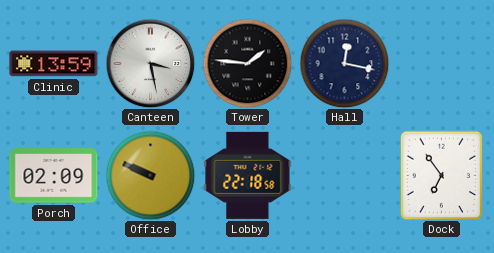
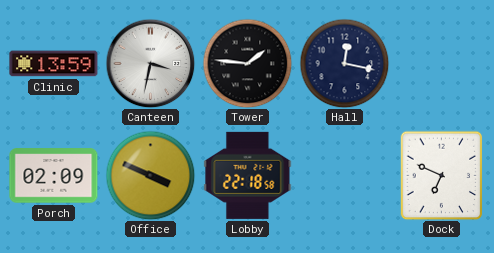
Canteen: 3:28 -> 3:32 (150, 63)
Office: 9:49 -> 3:49 (150, 175)
Dock: 6:54 -> 6:49 (442, 175)
